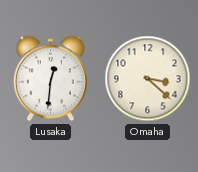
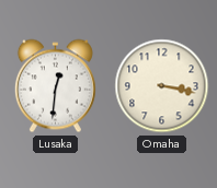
Omaha: 3:22 -> 3:17 (162, 86)
